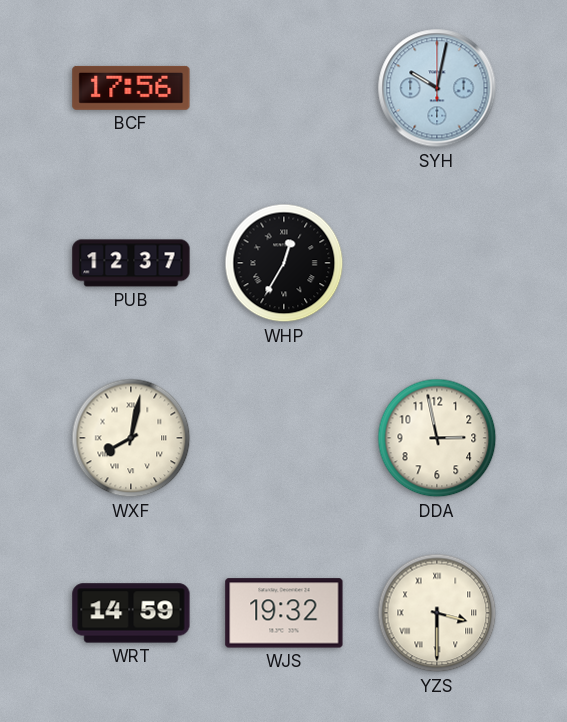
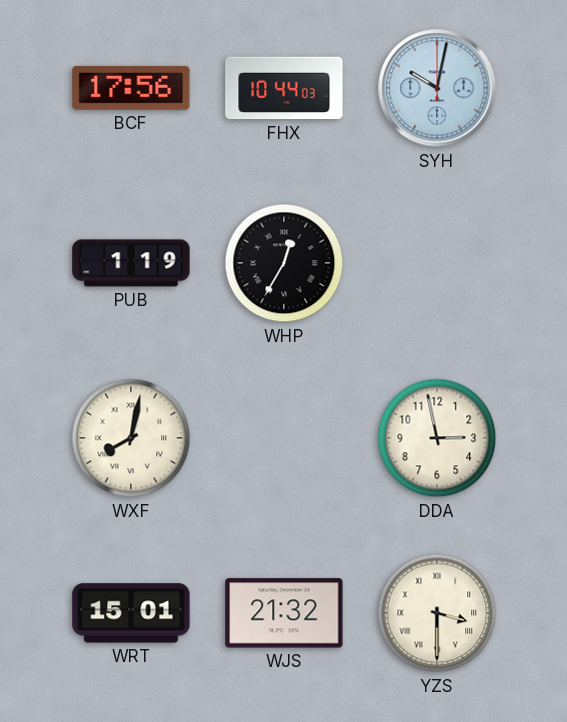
FHX: none -> 10:44 (284, 88)
PUB: 12:37 -> 1:19 (131, 263)
WRT: 14:59 -> 15:01 (131, 613)
WJS: 19:32 -> 21:32 (284, 613)
